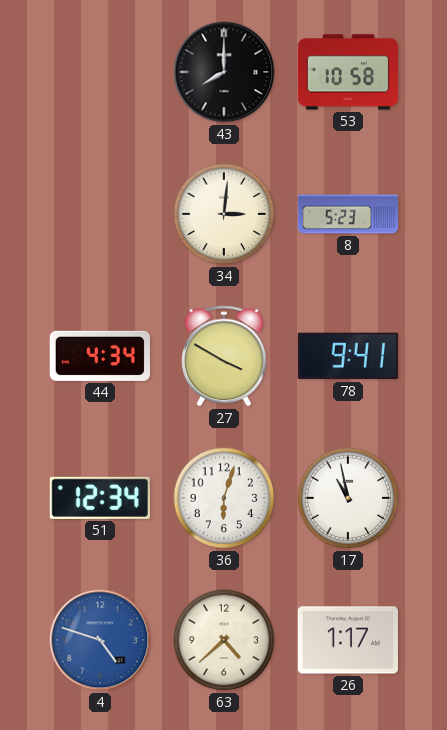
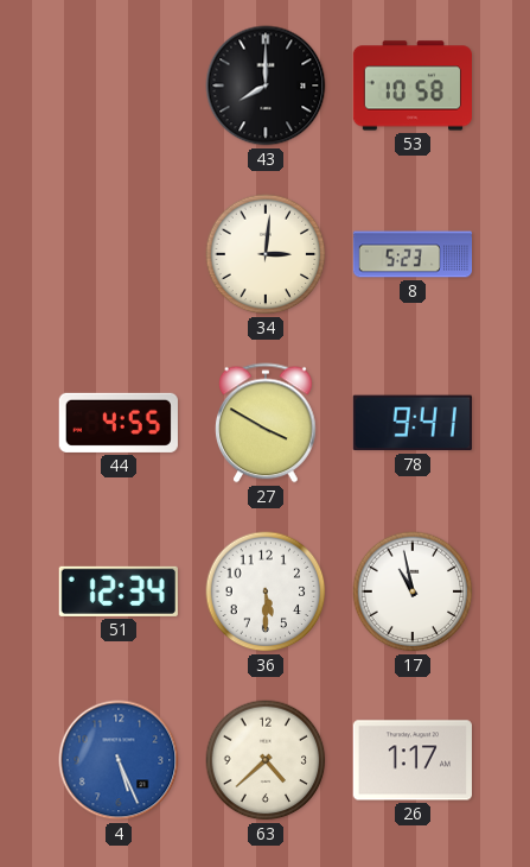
44: 4:34 -> 4:55 (119, 423)
36: 6:03 -> 5:30 (266, 591)
4: 4:48 -> 5:26 (119, 760)
